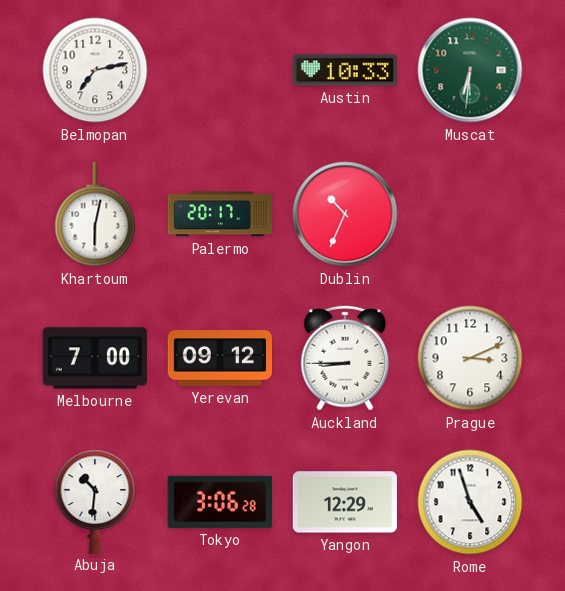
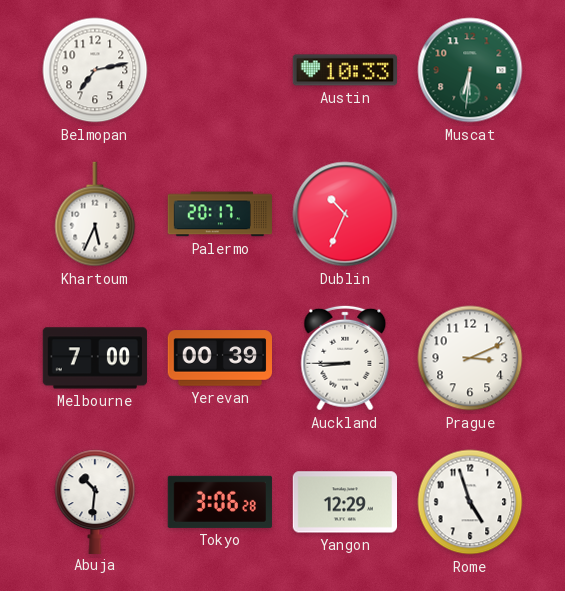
Khartoum: 6:02 -> 5:34 (95, 214)
Yerevan: 09:12 -> 00:39 (219, 358)
